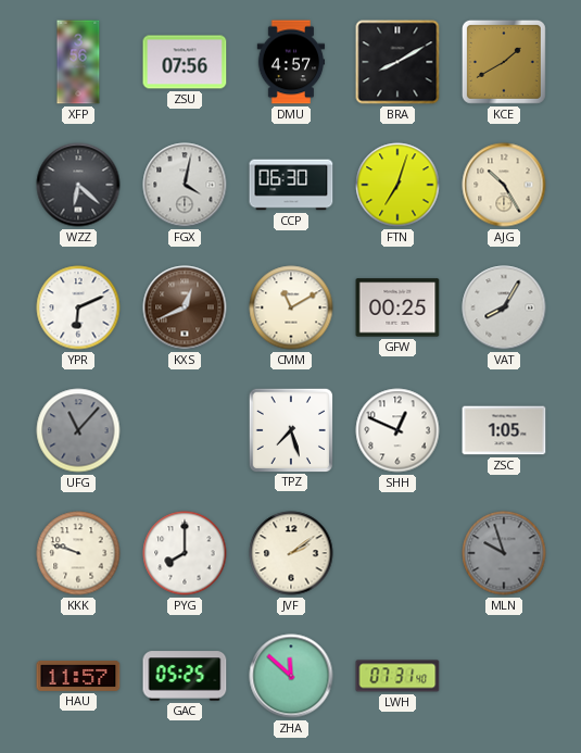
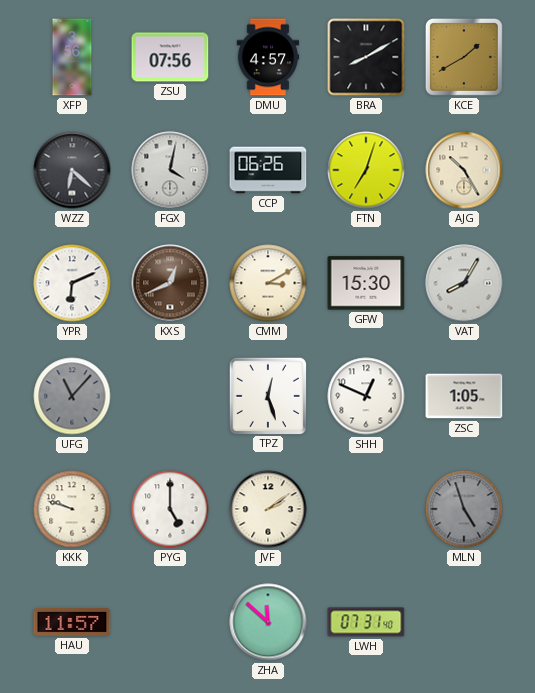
CCP: 06:30 -> 06:26 (268, 170)
CMM: 11:10 -> 3:10 (268, 283)
GFW: 00:25 -> 15:30 (366, 283)
TPZ: 7:27 -> 12:27 (267, 395)
PYG: 8:00 -> 5:00 (170, 509)
MLN: 9:57 -> 4:57 (464, 509)
GAC: 05:25 -> none (185, 676)
